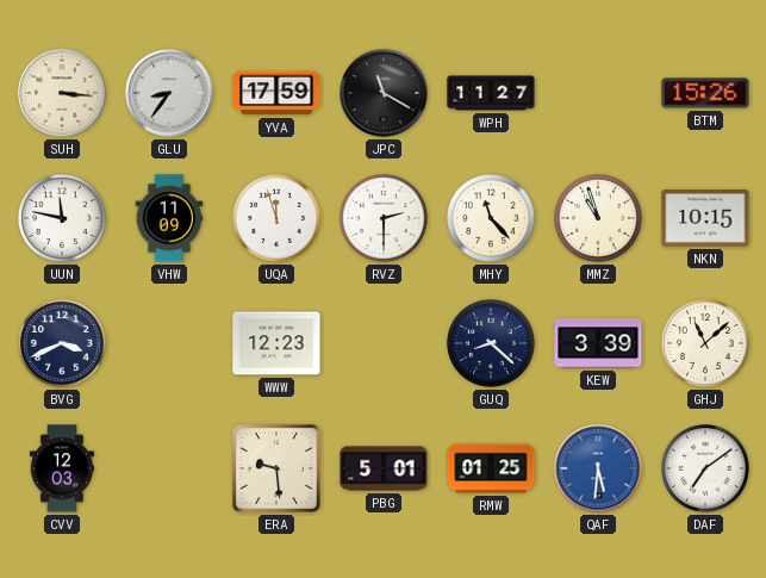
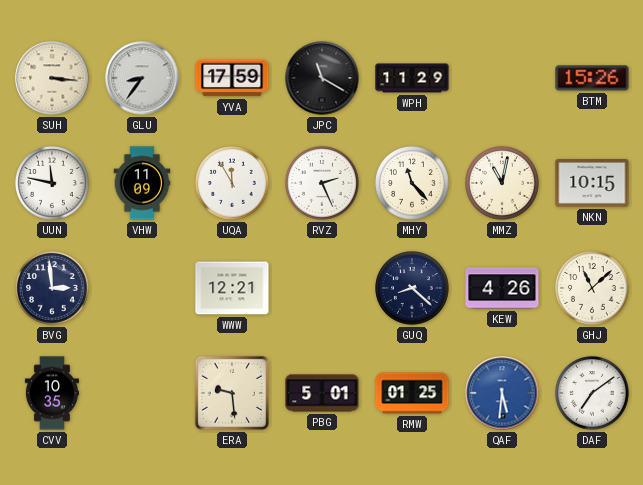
WPH: 11:27 -> 11:29 (412, 78)
UQA: 11:57 -> 11:55 (233, 184)
RVZ: 2:30 -> 2:26 (323, 184)
MMZ: 10:57 -> 11:02 (503, 184)
BVG: 3:41 -> 2:59 (53, 289)
WWW: 12:23 -> 12:21 (232, 288)
KEW: 3:39 -> 4:26 (502, 288)
CVV: 12:03 -> 10:35 (51, 393)
